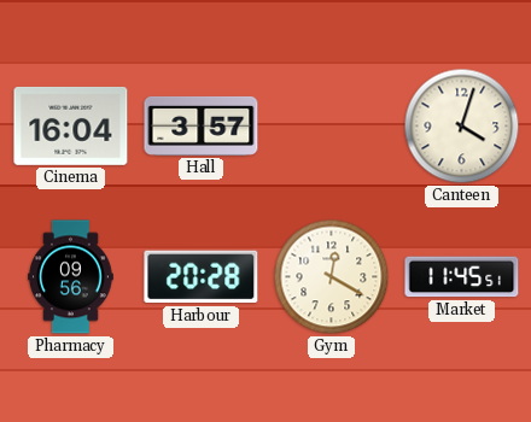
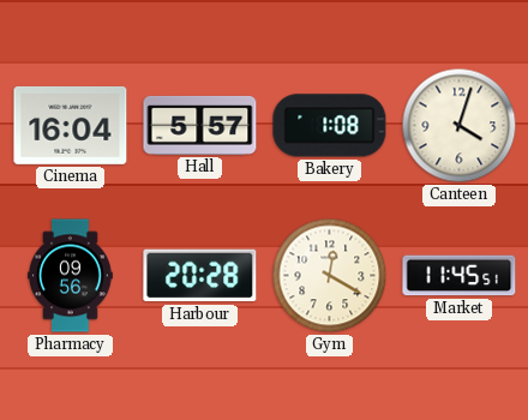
Hall: 3:57 -> 5:57 (200, 125)
Bakery: none -> 1:08 (330, 126)
